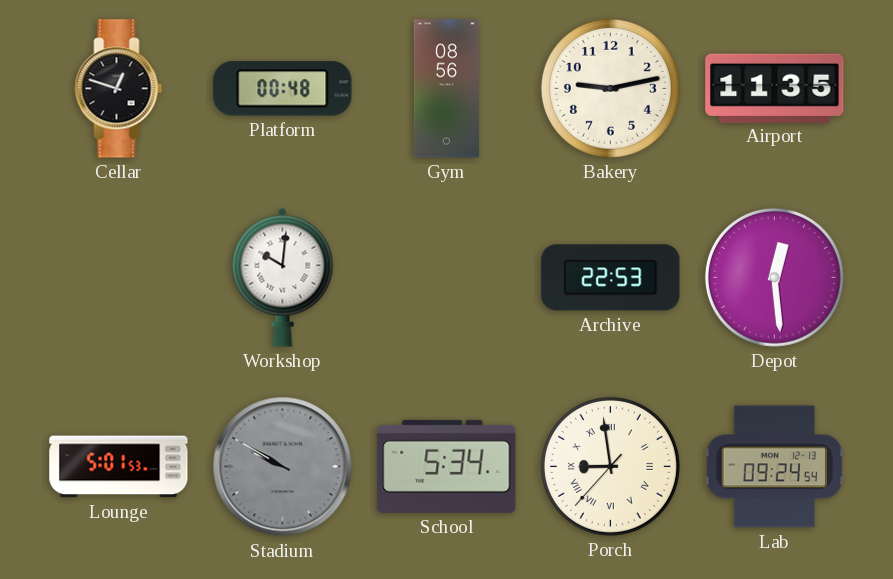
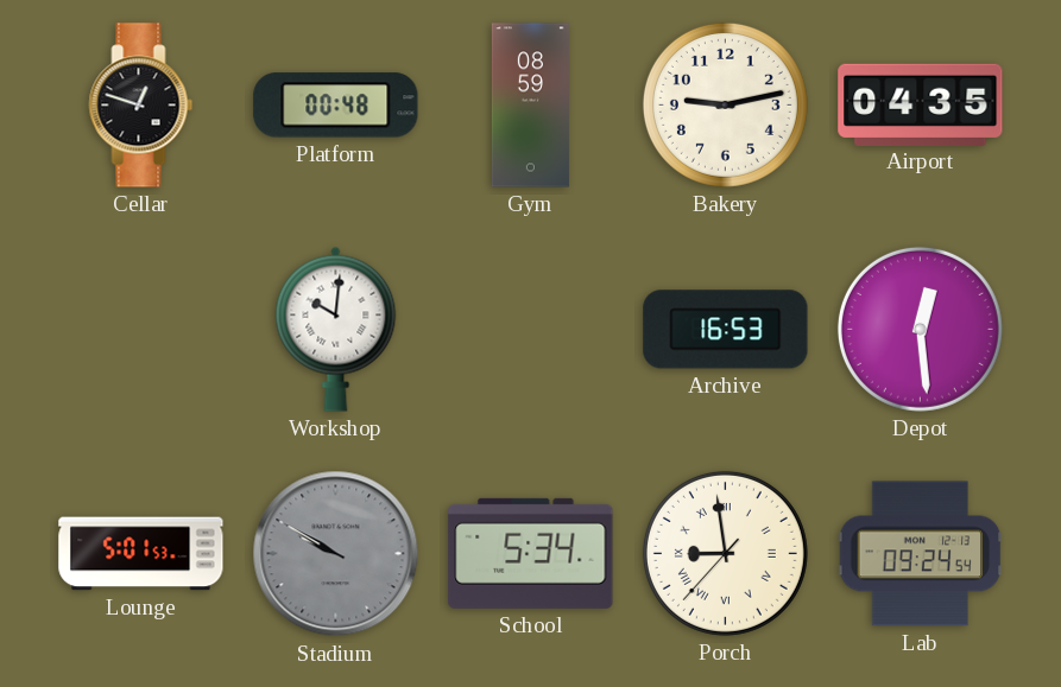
Gym: 08:56 -> 08:59 (530, 106)
Airport: 11:35 -> 04:35 (921, 104)
Archive: 22:53 -> 16:53 (726, 330)
